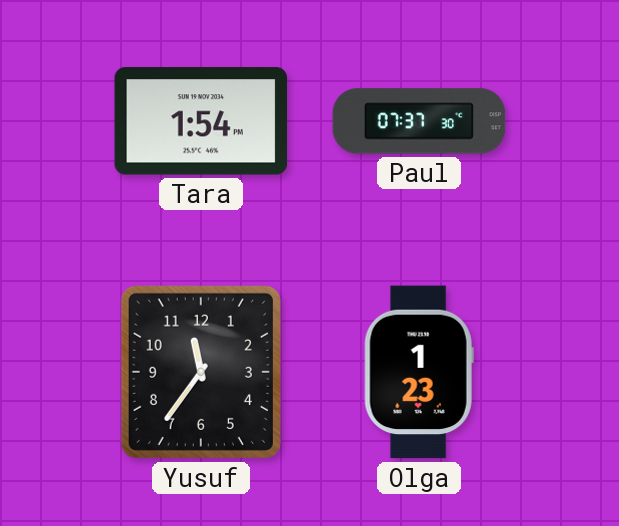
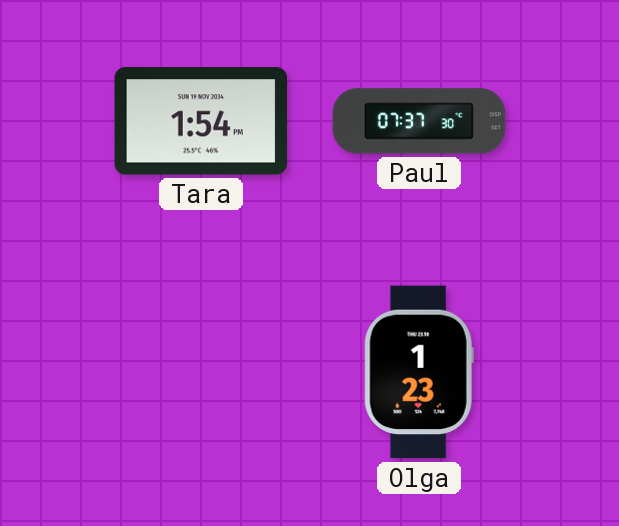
Yusuf: 11:36 -> none (201, 372)
